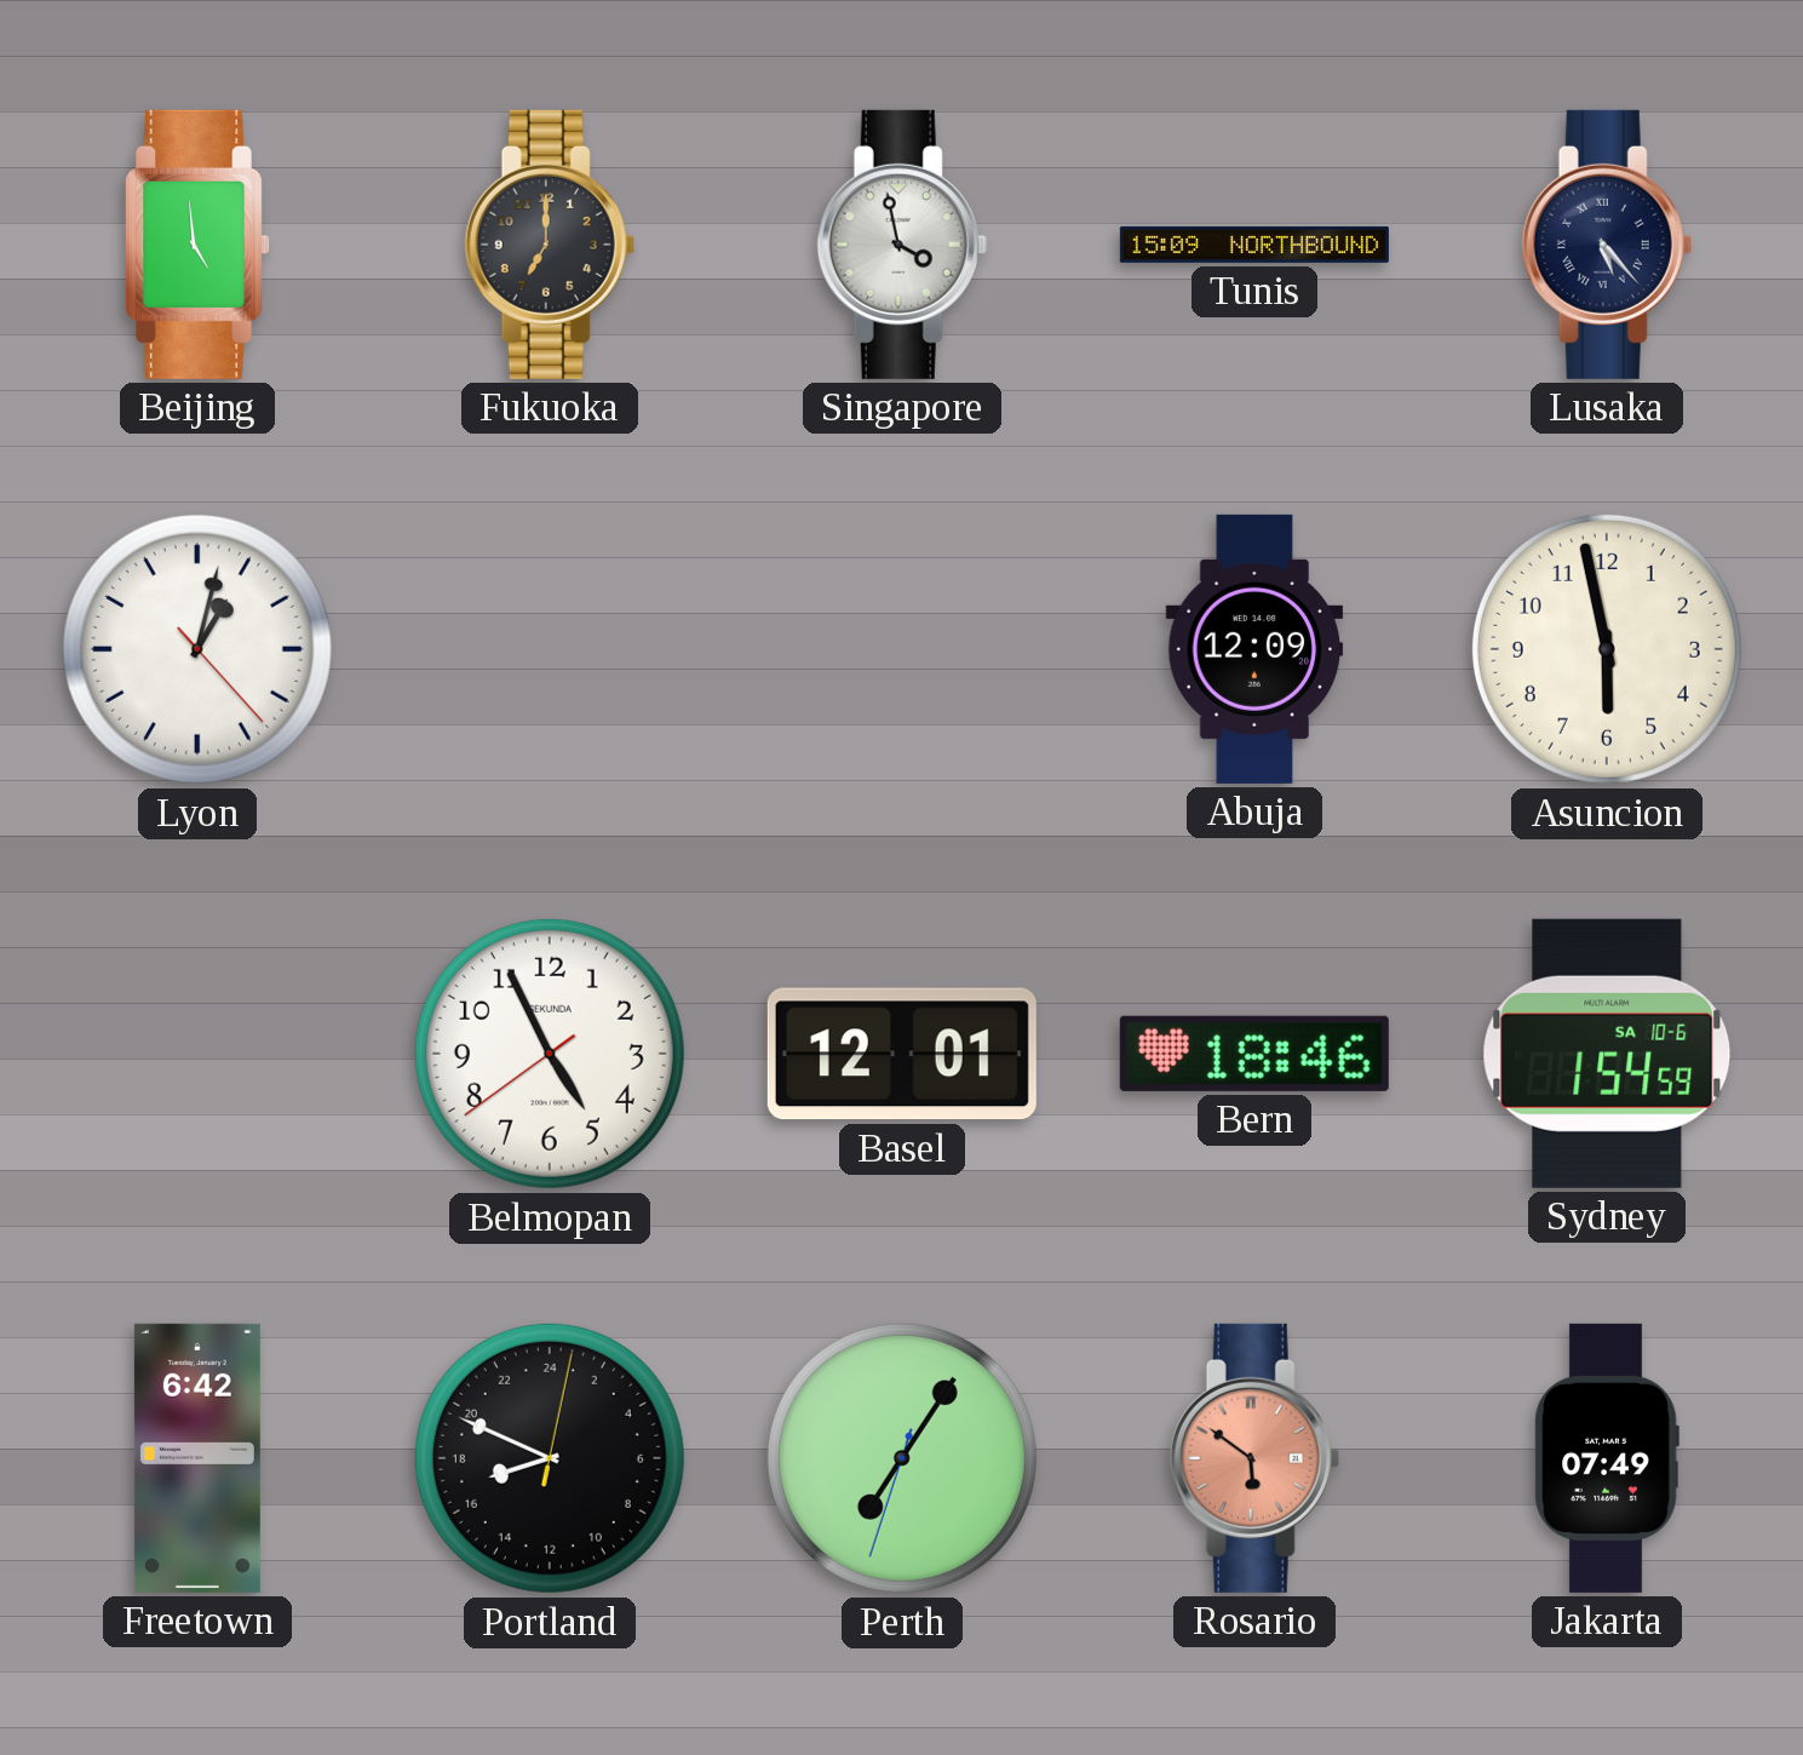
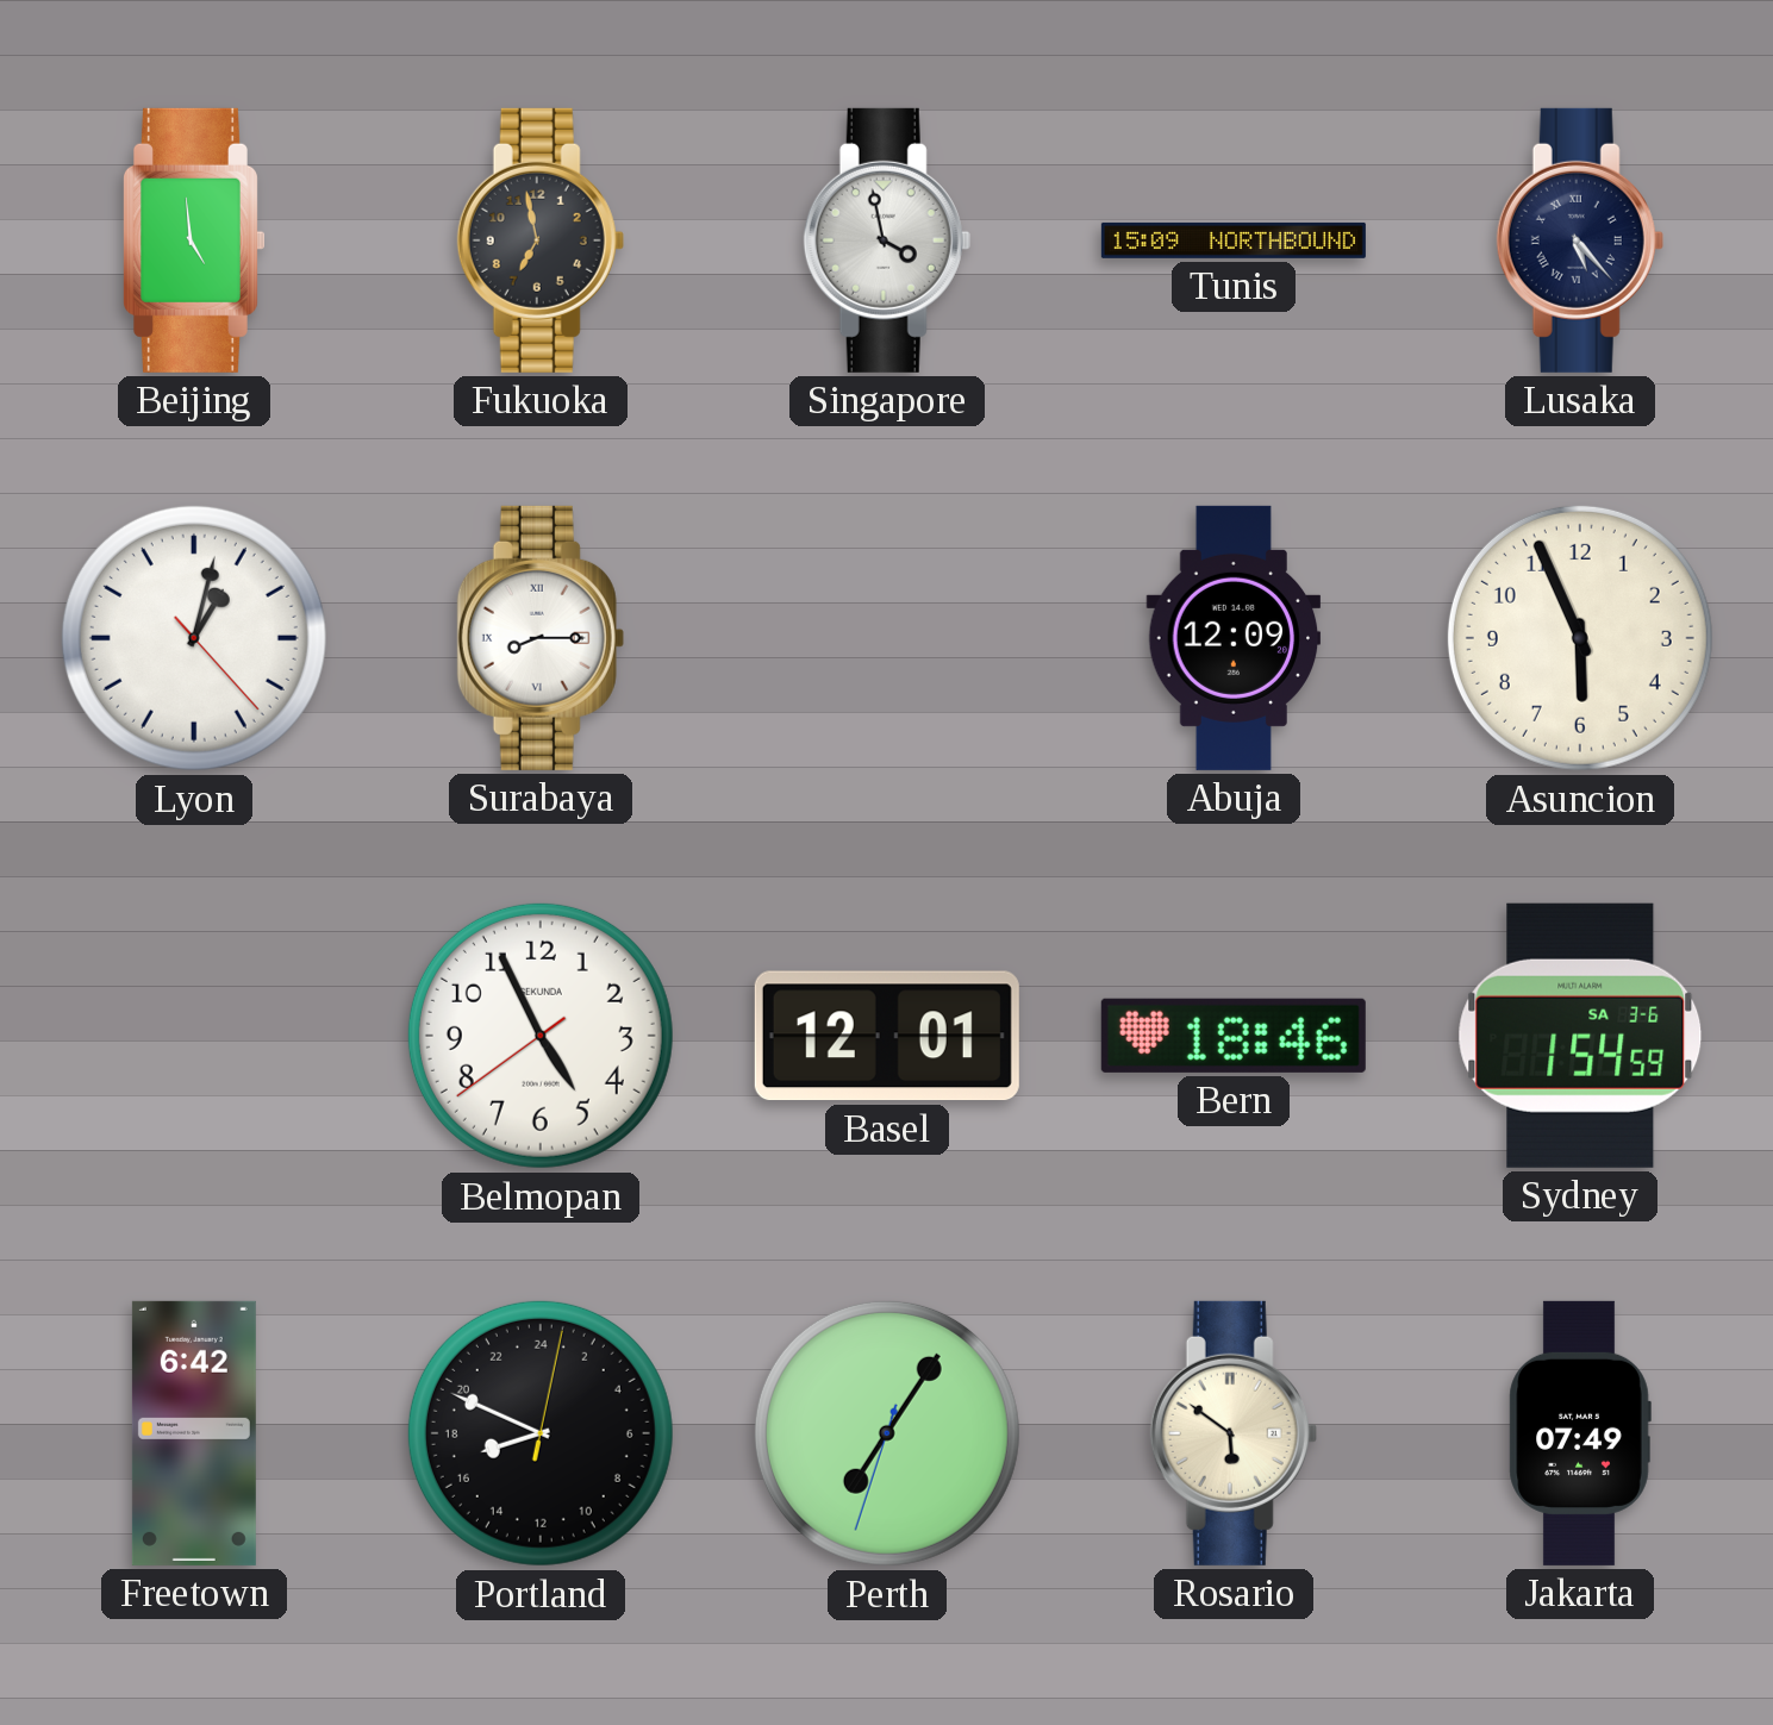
Fukuoka: 7:00 -> 6:58 (541, 240)
Surabaya: none -> 8:15 (541, 638)
Asuncion: 5:58 -> 5:56 (1580, 638)
Sydney date: SA 10-6 -> SA 3-6 (1580, 1036)
Rosario dial: salmon -> cream (1234, 1433)
